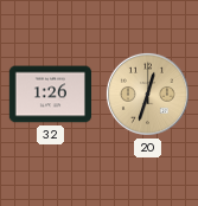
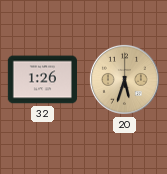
20: 12:33 -> 5:33 (124, 79)
